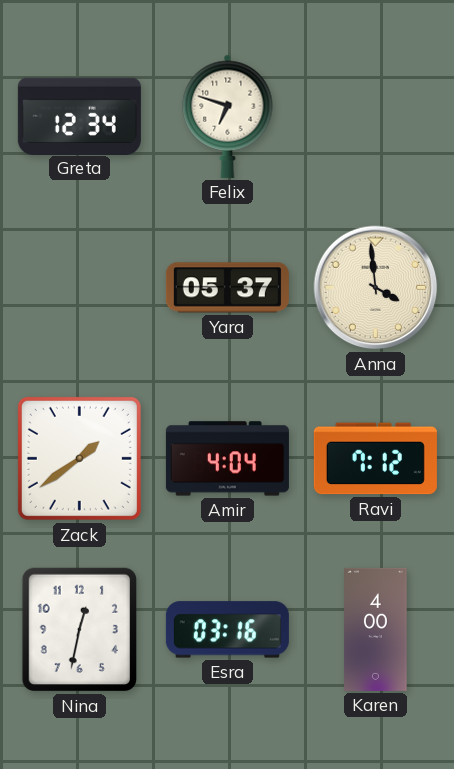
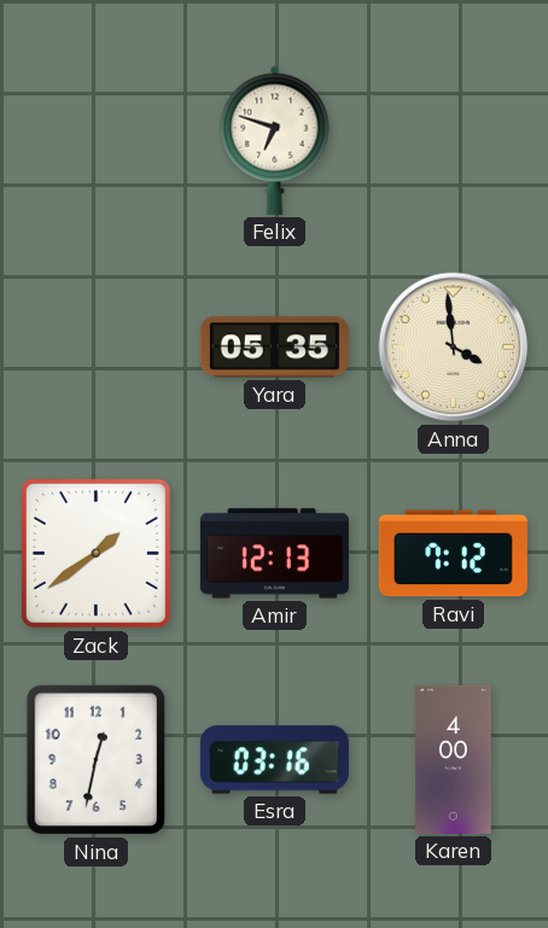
Greta: 12:34 -> none (79, 116)
Yara: 05:37 -> 05:35 (274, 348)
Amir: 4:04 -> 12:13 (274, 554)
